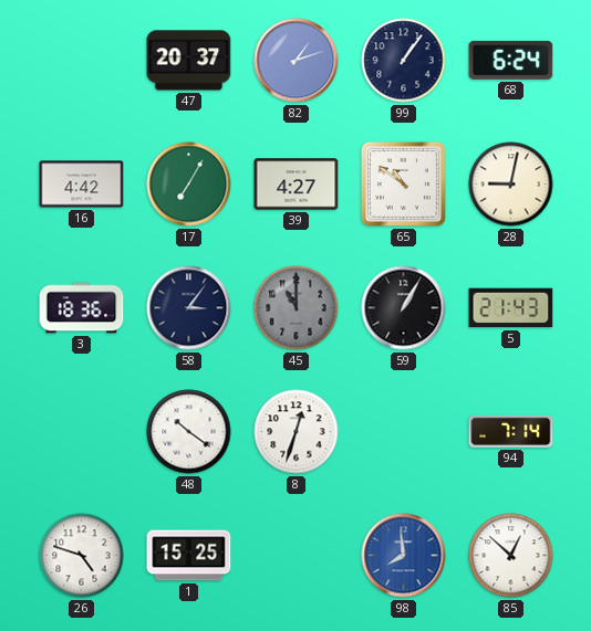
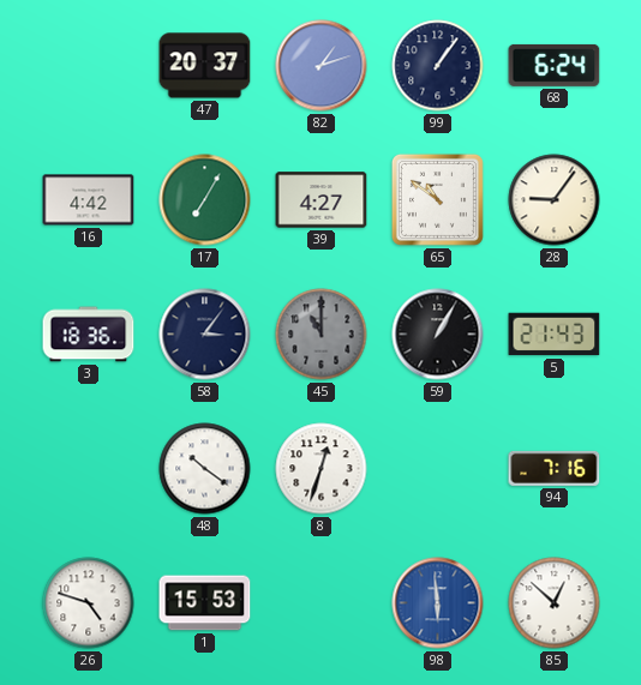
28: 9:02 -> 9:06 (555, 200)
94: 7:14 -> 7:16 (555, 468)
1: 15:25 -> 15:53 (205, 603)
98: 7:59 -> 5:59 (438, 603)
